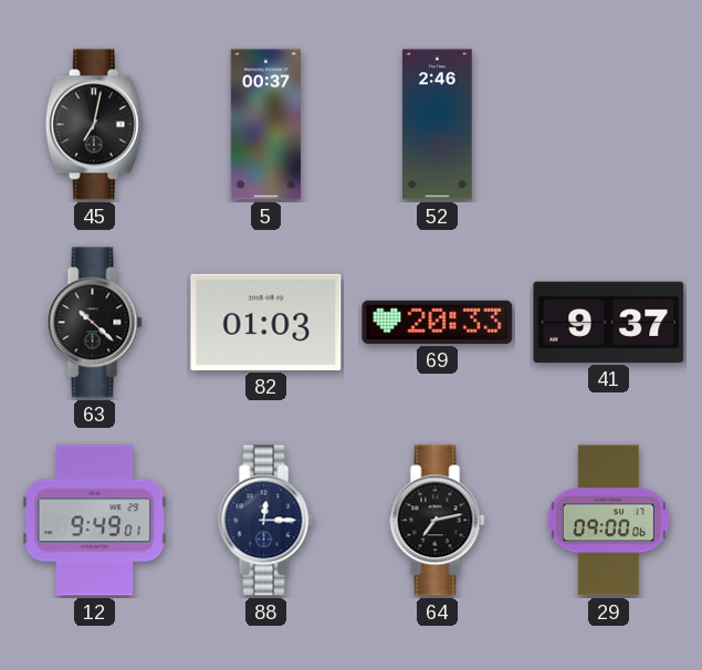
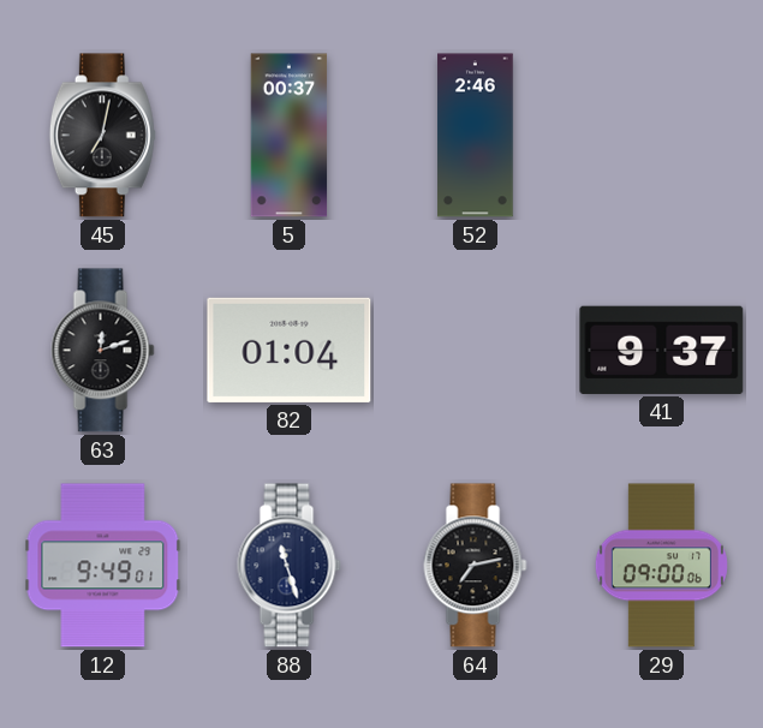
63: 10:22 -> 12:12 (103, 351)
82: 01:03 -> 01:04 (290, 350)
69: 20:33 -> none (438, 322)
88: 12:15 -> 11:27 (290, 566)
